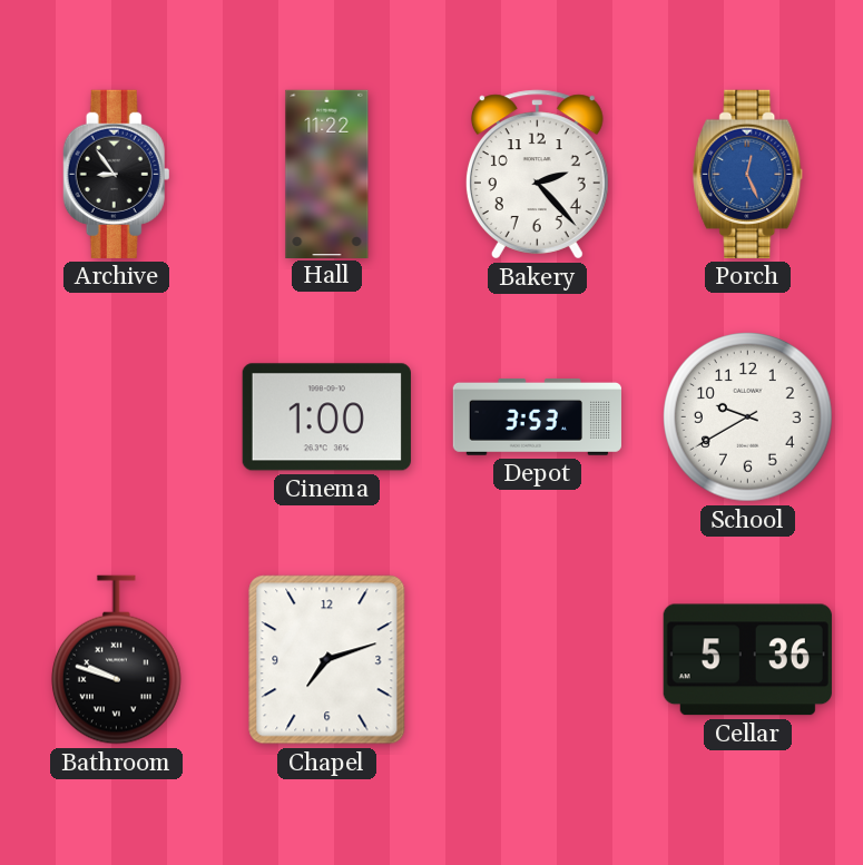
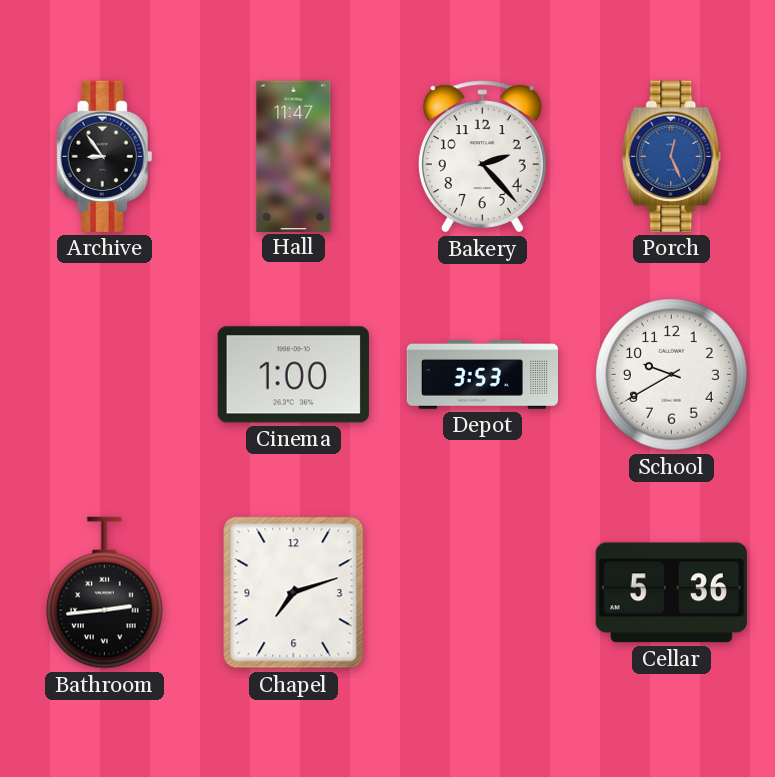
Hall: 11:22 -> 11:47 (294, 156)
Bathroom: 9:48 -> 2:44 (104, 593)
